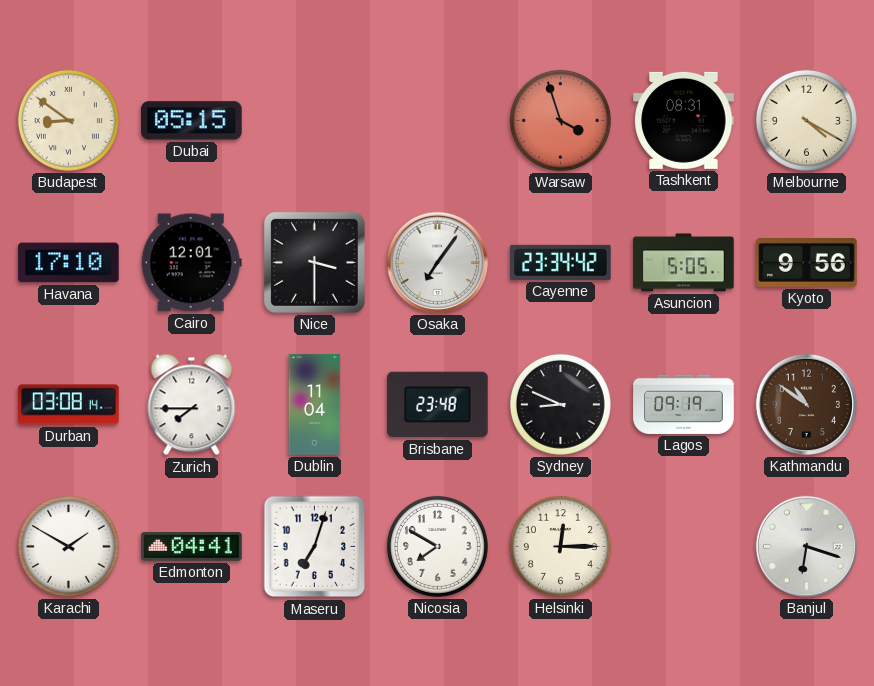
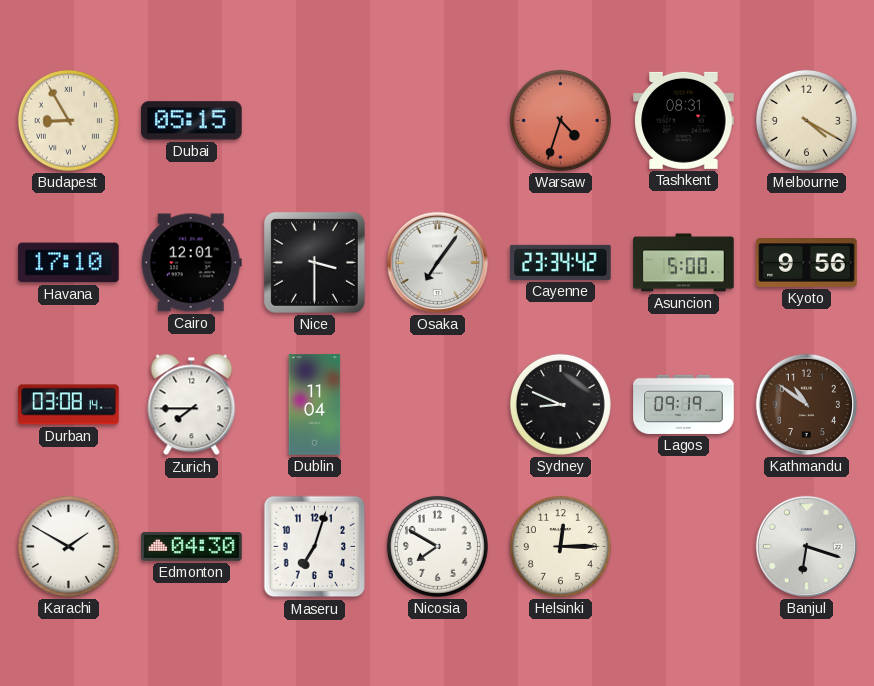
Budapest: 8:51 -> 8:55 (68, 120)
Warsaw: 3:57 -> 4:33 (560, 120)
Asuncion: 5:05 -> 5:00 (684, 263)
Brisbane: 23:48 -> none (438, 405)
Edmonton: 04:41 -> 04:30 (192, 547)
